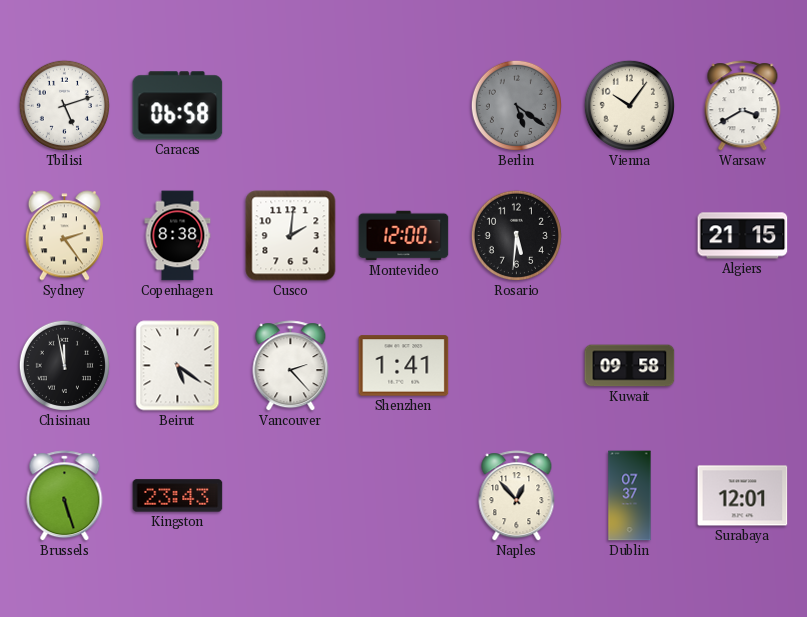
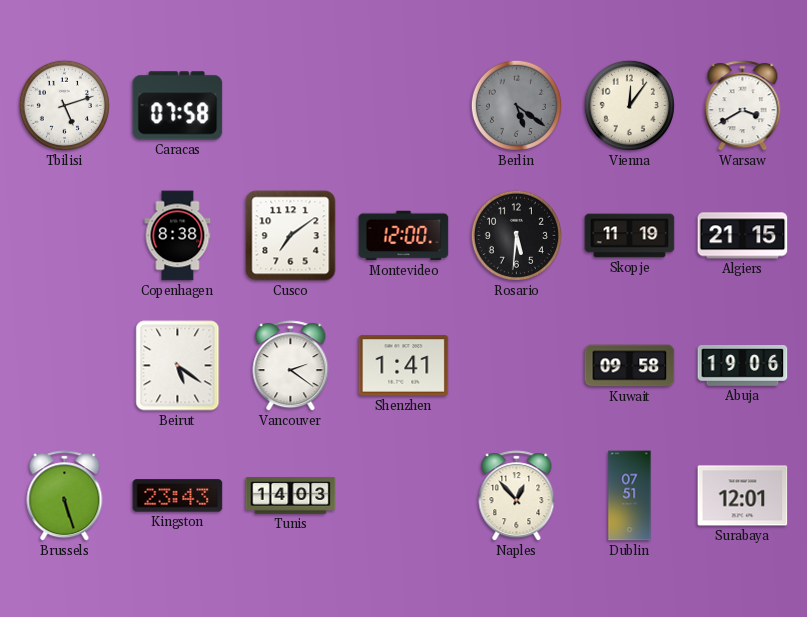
Caracas: 06:58 -> 07:58 (178, 106)
Vienna: 10:06 -> 12:06 (629, 105)
Sydney: 2:24 -> none (64, 236)
Cusco: 2:01 -> 7:09 (291, 236)
Skopje: none -> 11:19 (630, 236)
Chisinau: 11:58 -> none (64, 365)
Vancouver: 2:23 -> 2:21 (291, 366)
Abuja: none -> 19:06 (743, 366)
Tunis: none -> 14:03 (291, 496)
Dublin: 07:37 -> 07:51 (630, 496)
